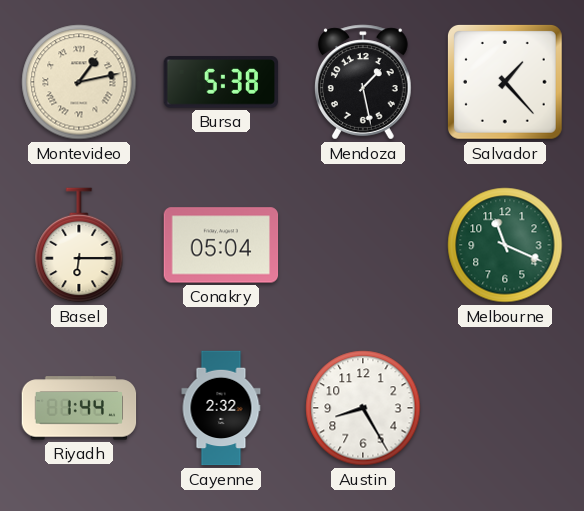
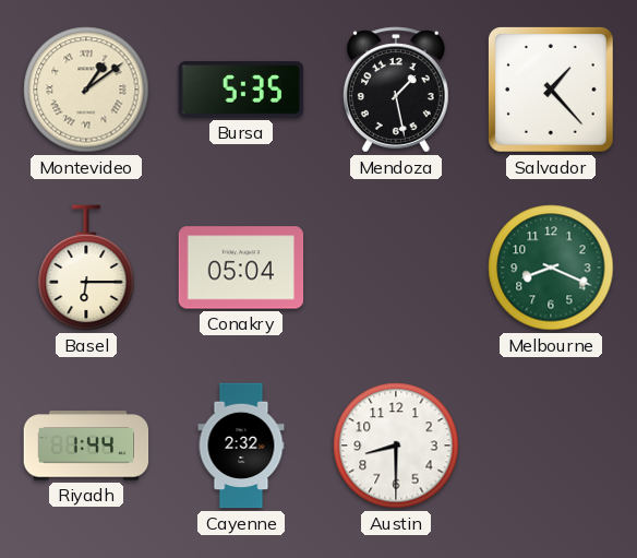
Montevideo: 1:13 -> 1:09 (86, 90)
Bursa: 5:38 -> 5:35 (241, 90)
Melbourne: 11:19 -> 8:19 (551, 268)
Austin: 8:25 -> 8:30 (396, 446)
